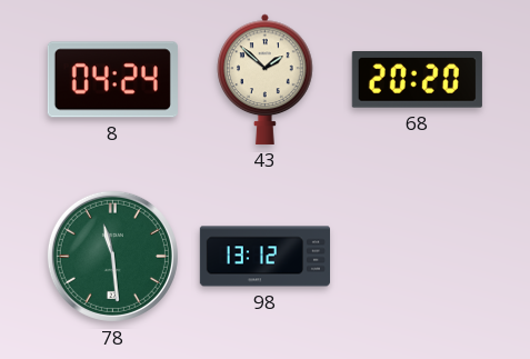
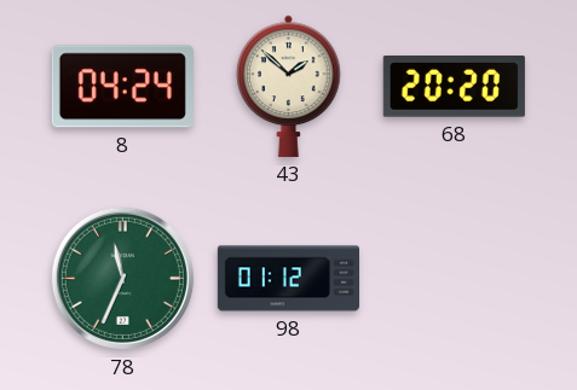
78: 11:29 -> 11:34 (122, 278)
98: 13:12 -> 01:12 (288, 279)
